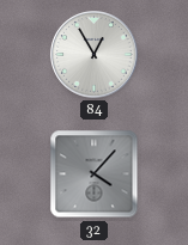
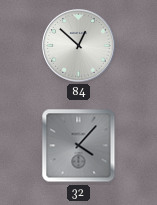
84: 12:55 -> 12:52 (79, 46)
